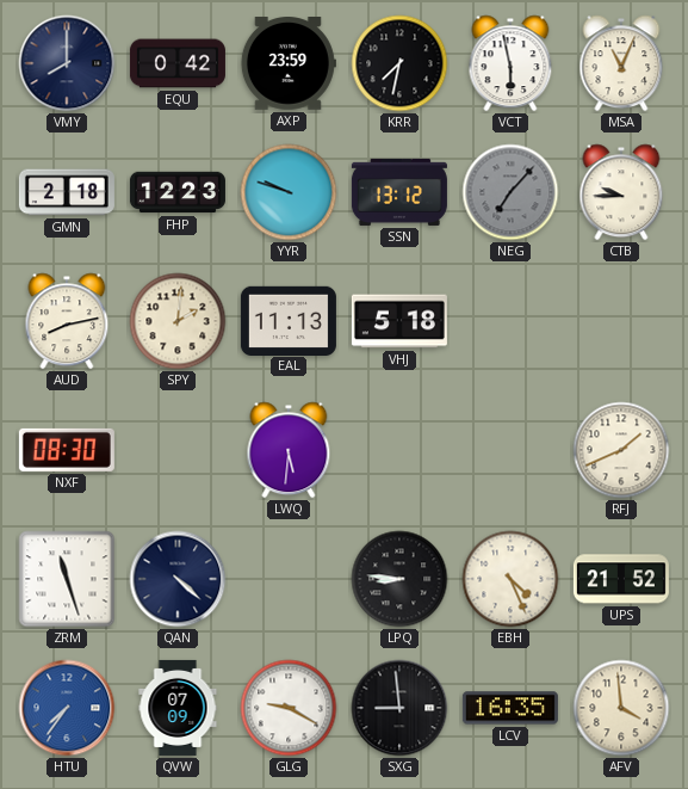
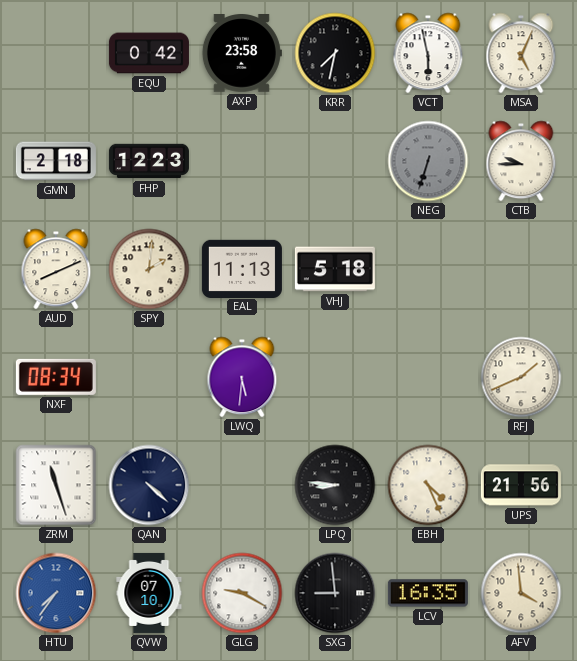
VMY: 8:00 -> none (67, 63)
AXP: 23:59 -> 23:58 (242, 54)
MSA: 11:04 -> 5:04 (521, 53)
YYR: 9:48 -> none (289, 192)
SSN: 13:12 -> none (399, 192)
NEG: 7:07 -> 6:33 (428, 161)
AUD: 8:13 -> 8:11 (56, 269)
NXF: 08:30 -> 08:34 (56, 377)
UPS: 21:52 -> 21:56 (521, 485)
QVW: 07:09 -> 07:10 (149, 593)
